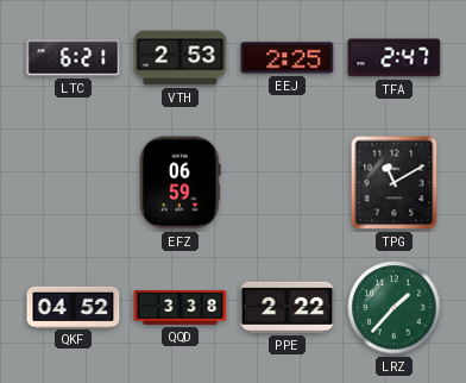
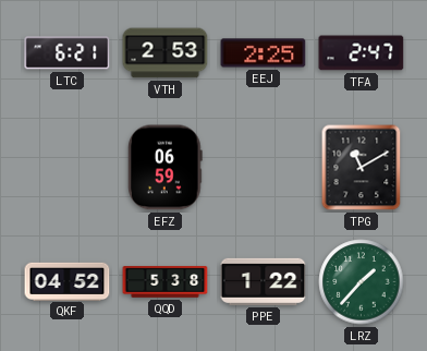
QQD: 3:38 -> 5:38 (166, 282)
PPE: 2:22 -> 1:22 (264, 281)
